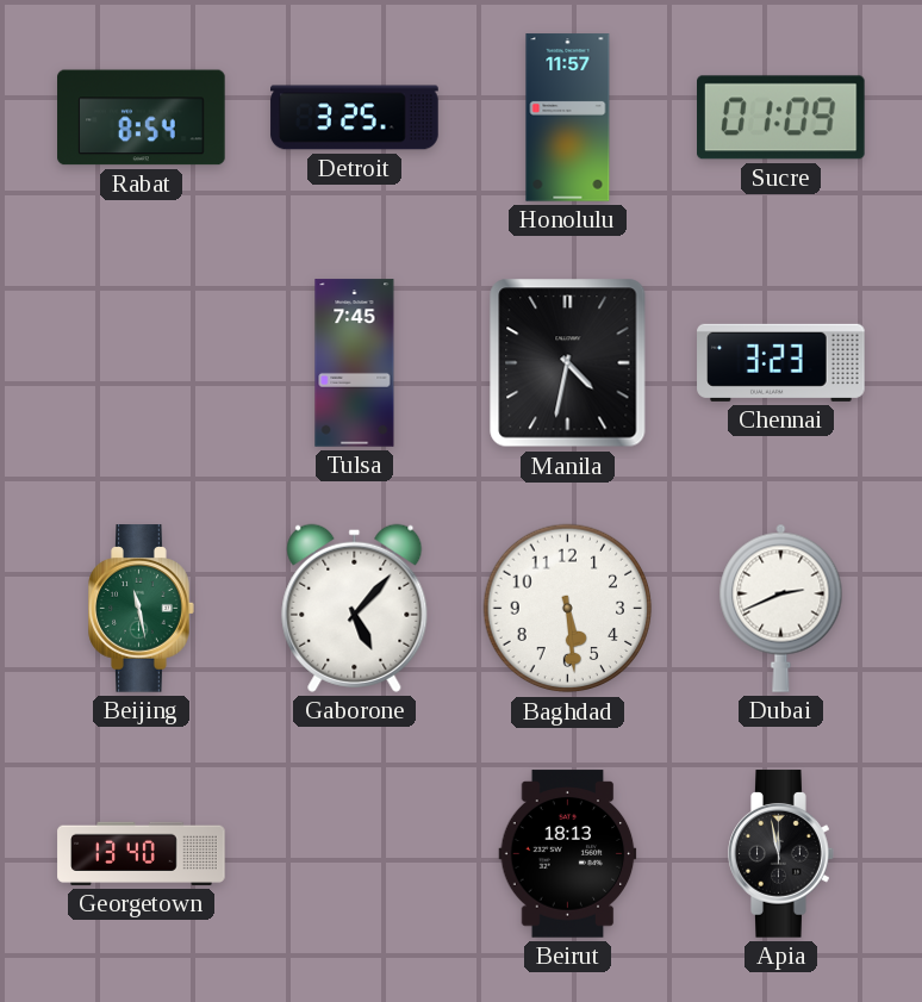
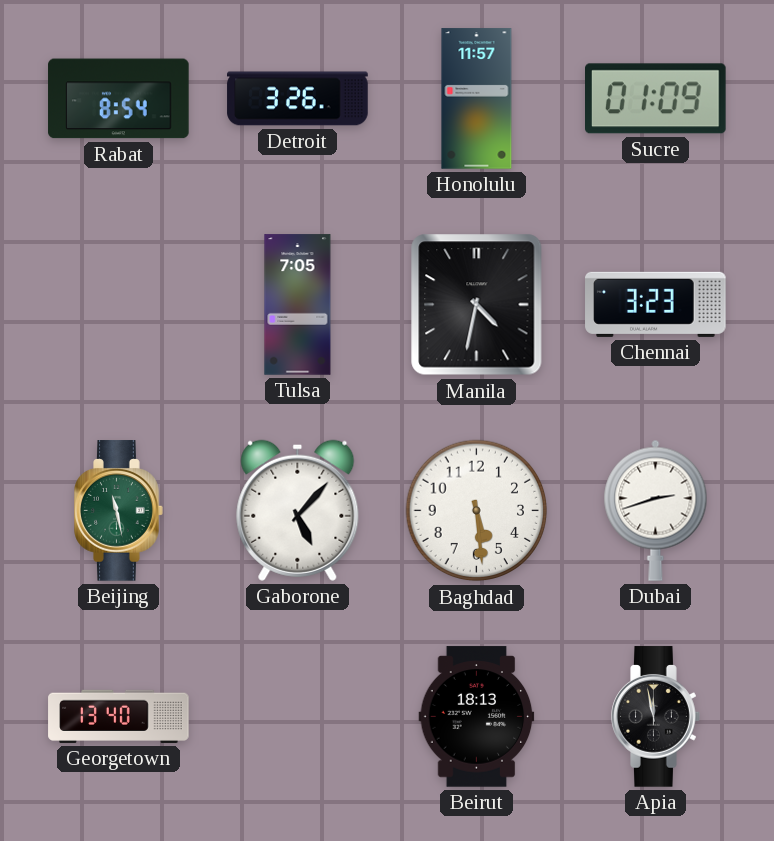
Detroit: 3:25 -> 3:26 (298, 99)
Tulsa: 7:45 -> 7:05 (298, 305)
Dubai: 2:41 -> 2:42 (656, 510)
